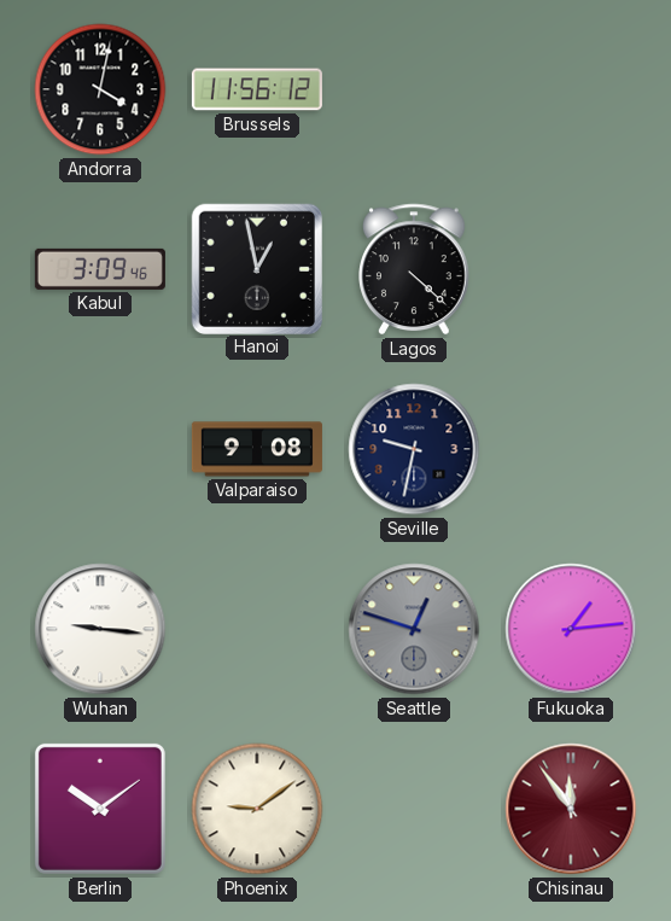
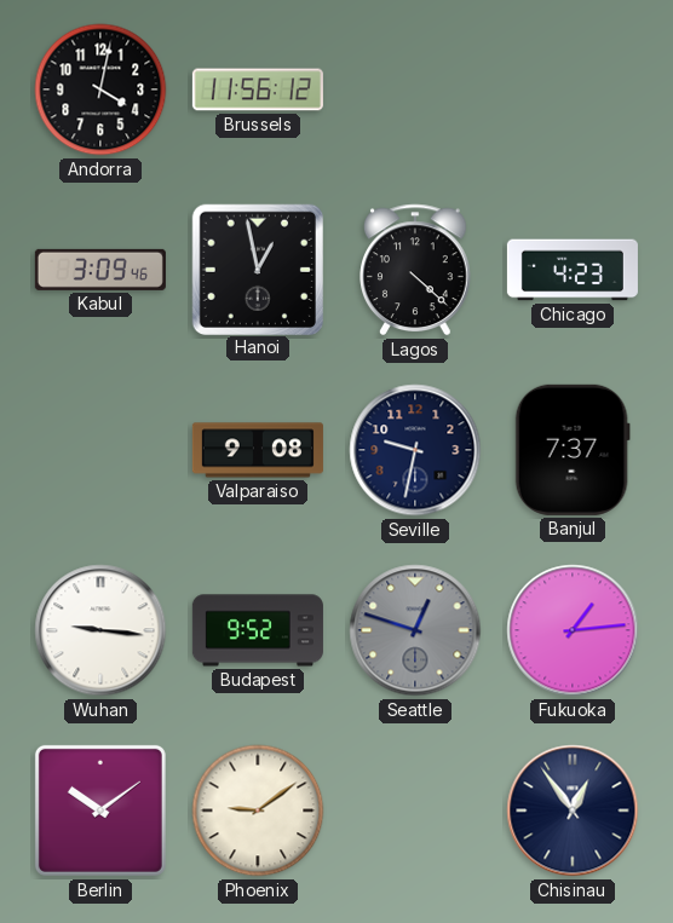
Chicago: none -> 4:23 (573, 270)
Banjul: none -> 7:37 (573, 450)
Budapest: none -> 9:52 (258, 630)
Chisinau: 11:54 -> 12:54 (573, 810)
Chisinau dial: burgundy -> navy (573, 810)
